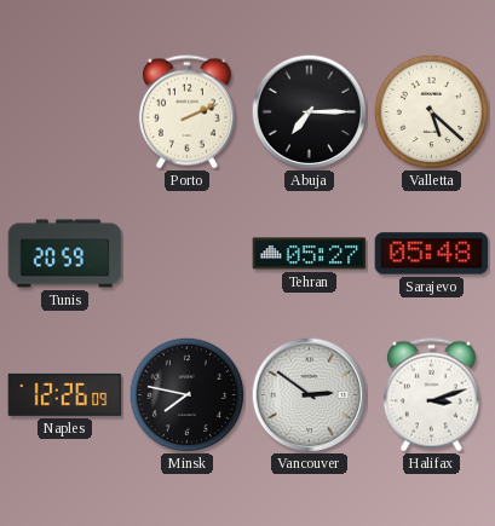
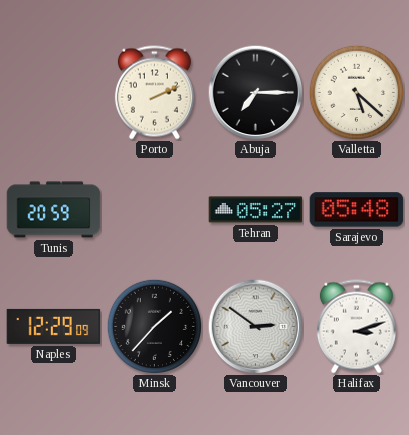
Naples: 12:26 -> 12:29 (54, 326)
Minsk: 7:47 -> 1:37 (154, 326)
